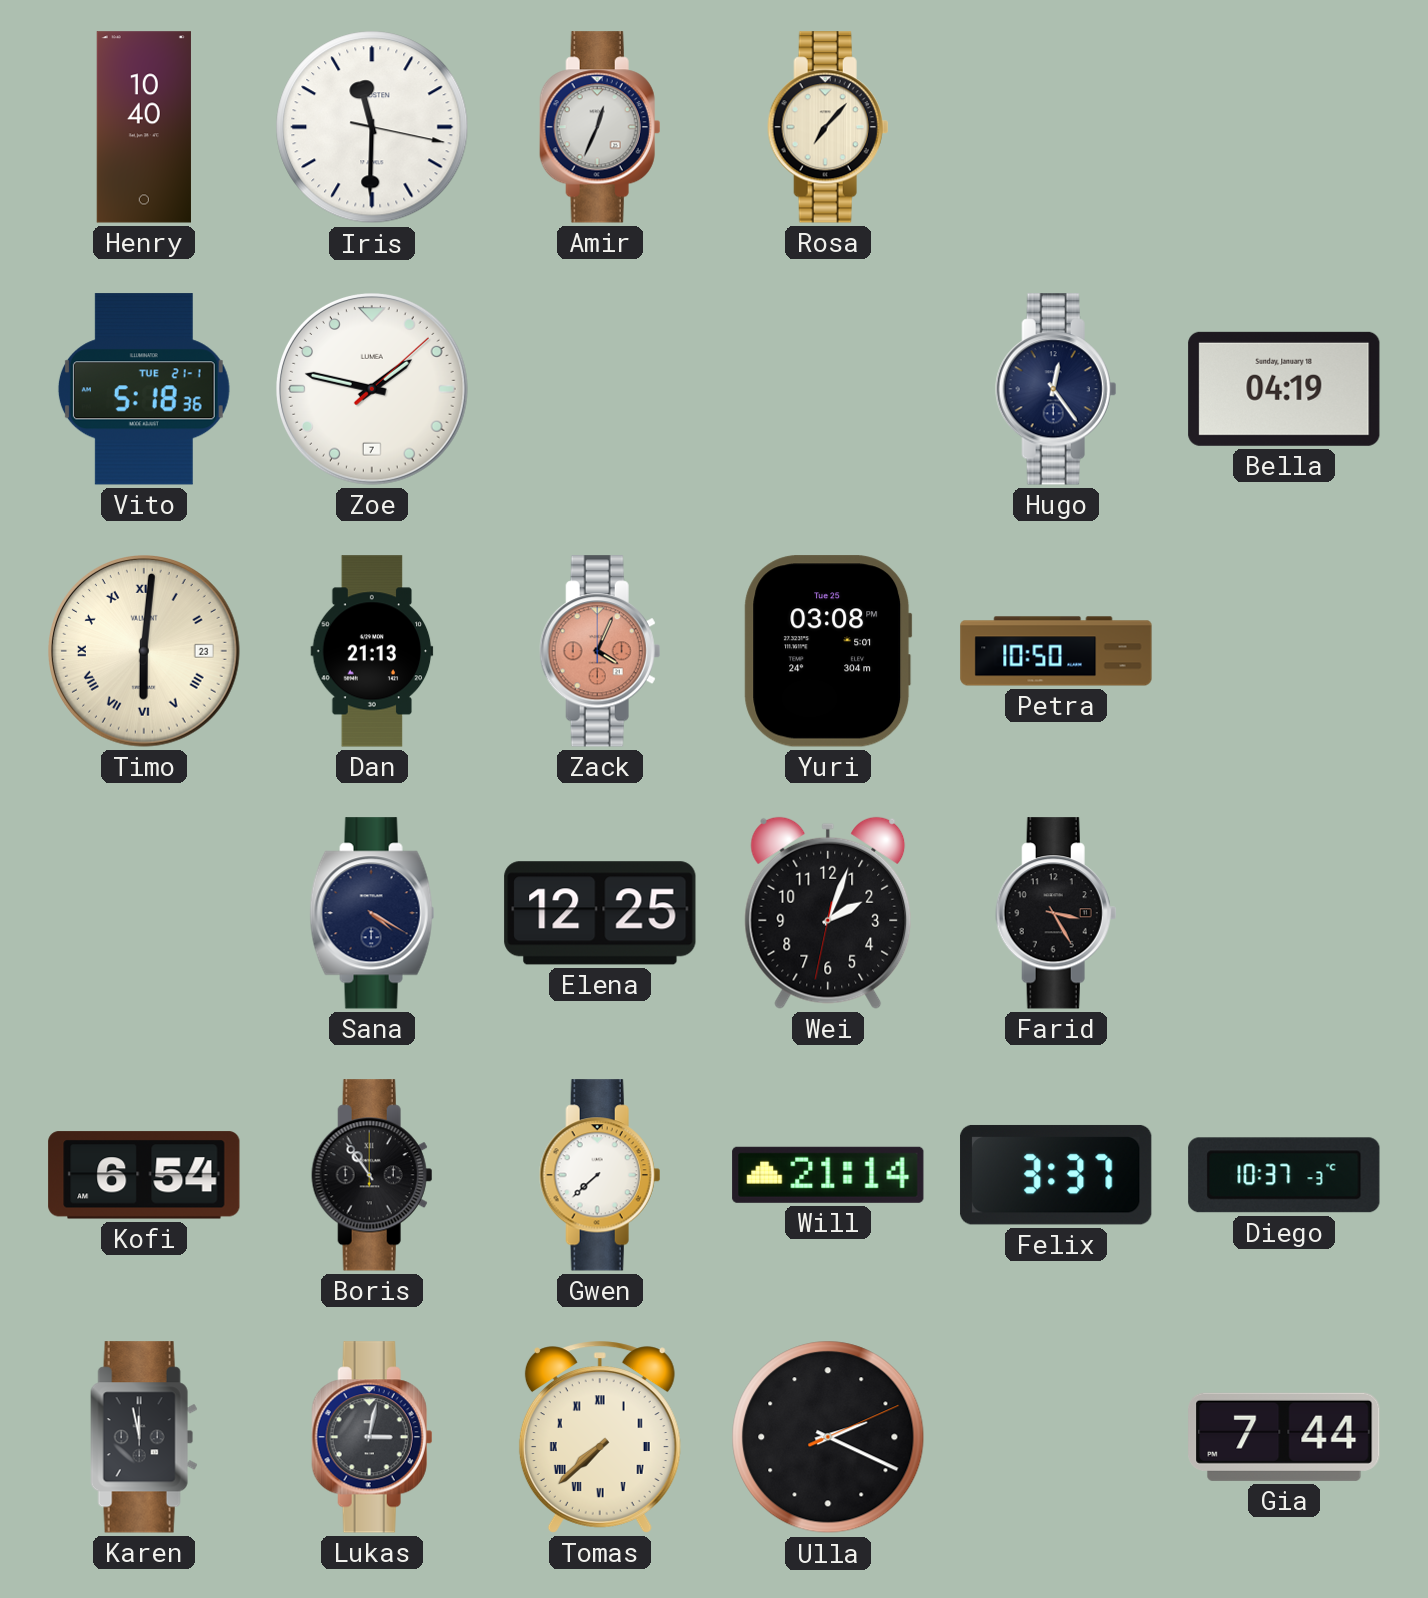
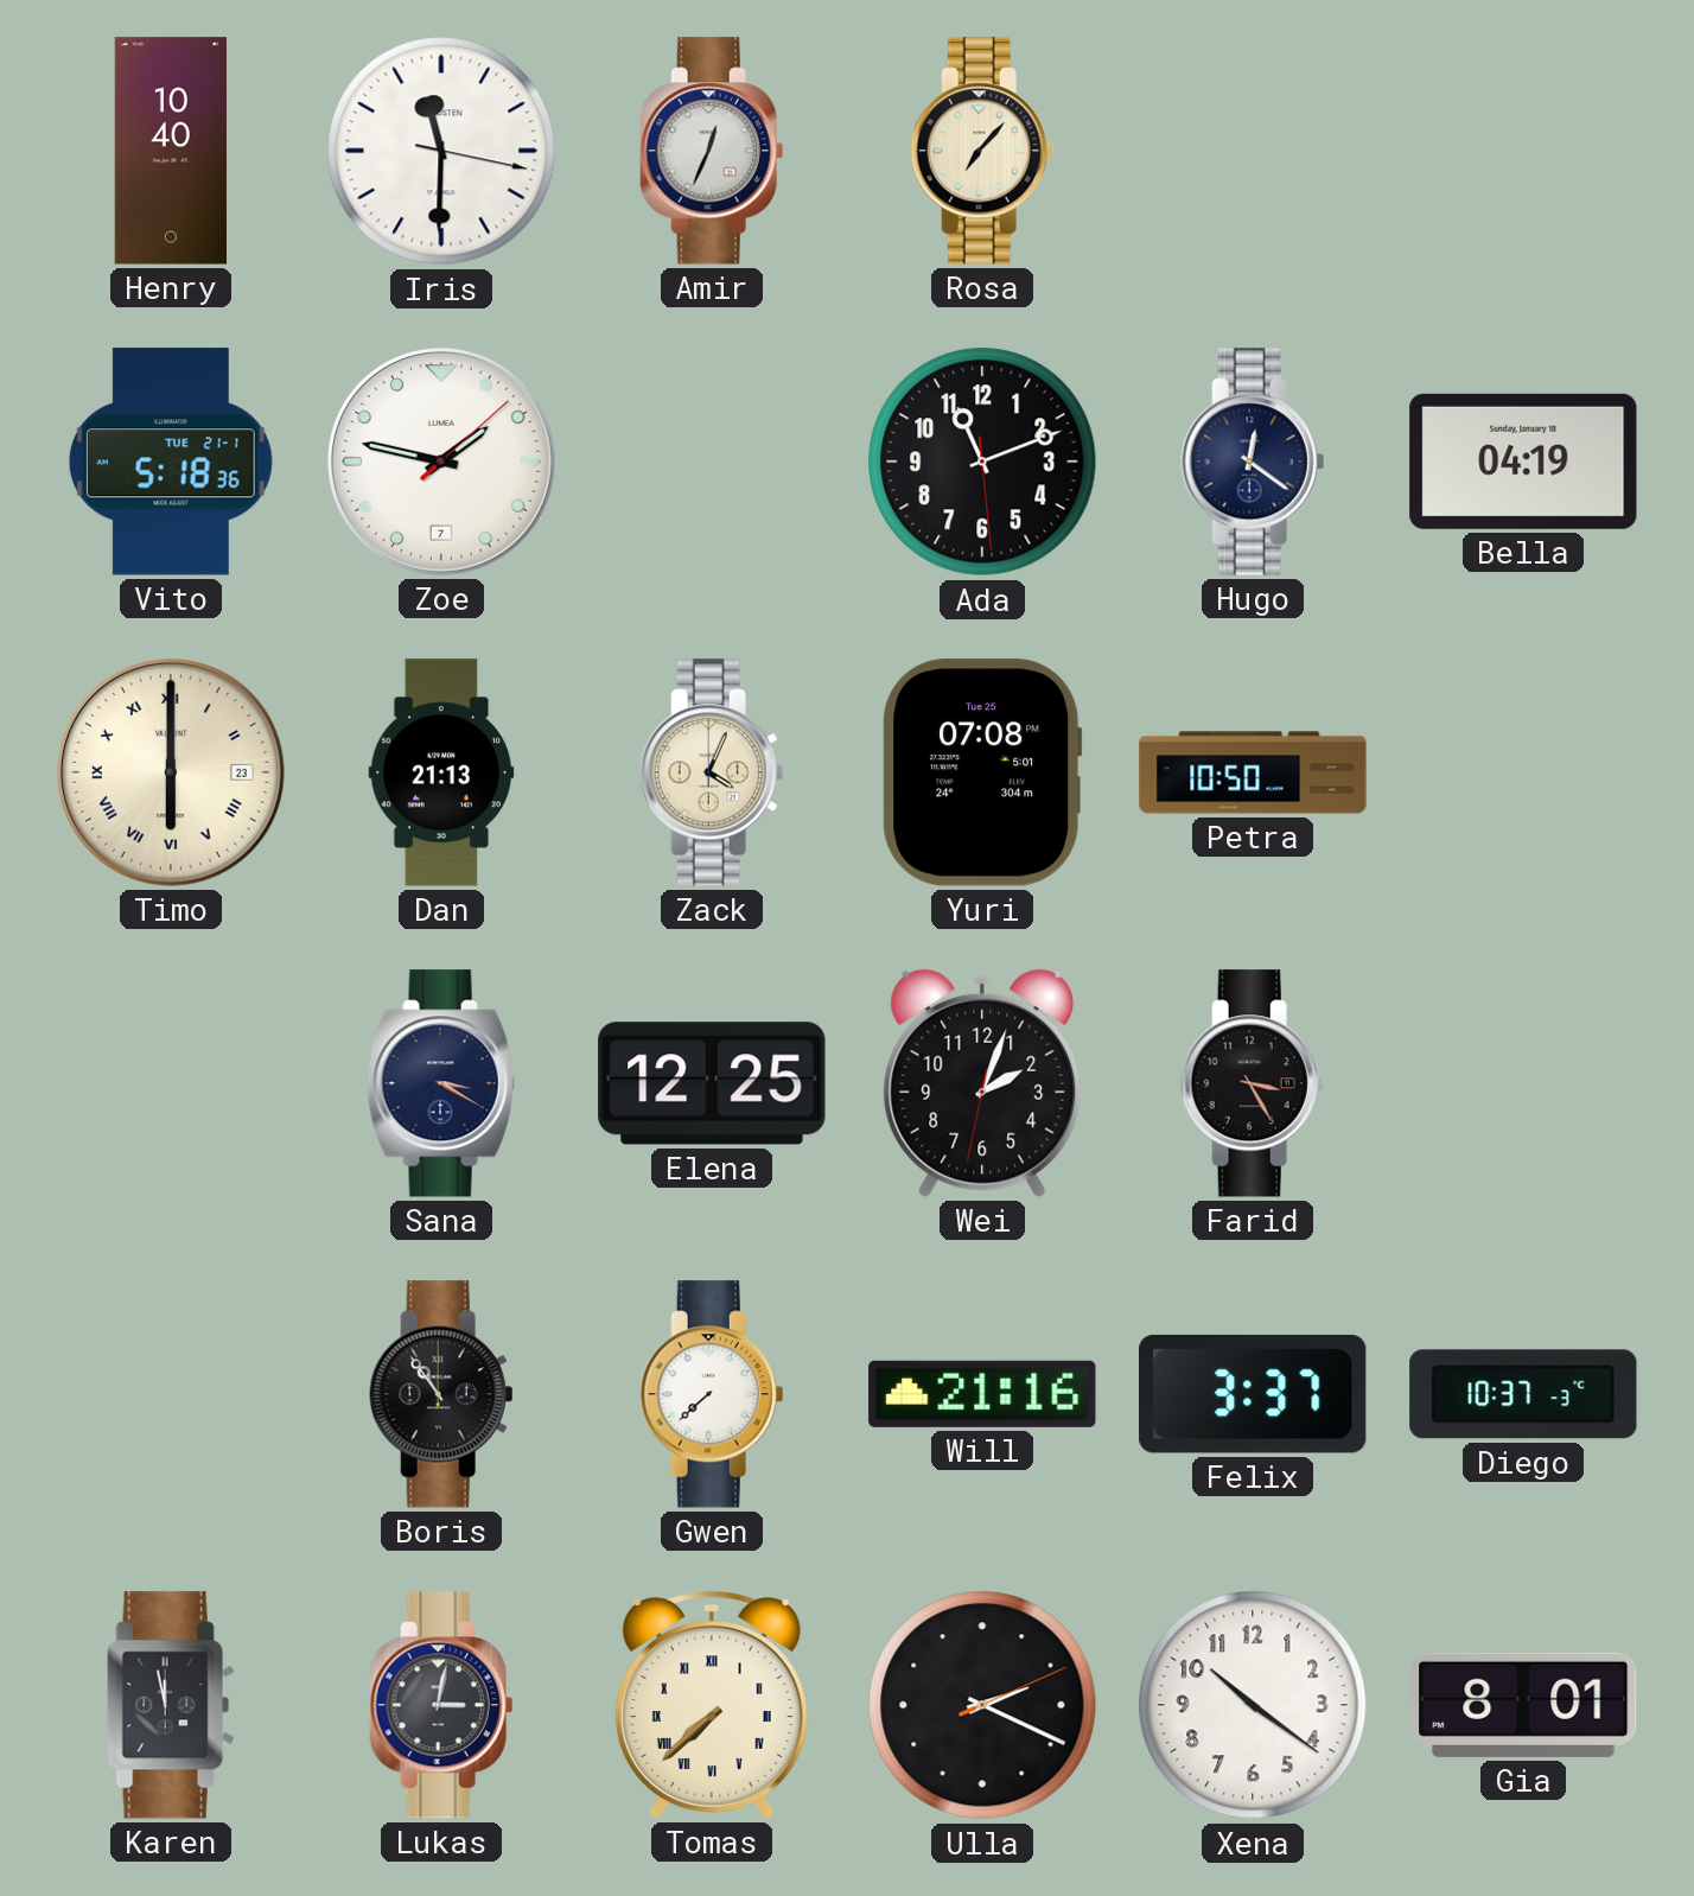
Ada: none -> 11:11 (982, 462)
Hugo: 12:24 -> 12:21 (1253, 462)
Timo: 6:01 -> 6:00 (172, 774)
Zack dial: salmon -> cream (712, 772)
Yuri: 03:08 -> 07:08 (982, 772)
Sana: 4:20 -> 3:20 (441, 1083)
Kofi: 6:54 -> none (144, 1175)
Will: 21:14 -> 21:16 (982, 1394)
Xena: none -> 10:21 (1253, 1705)
Gia: 7:44 -> 8:01 (1523, 1705)
